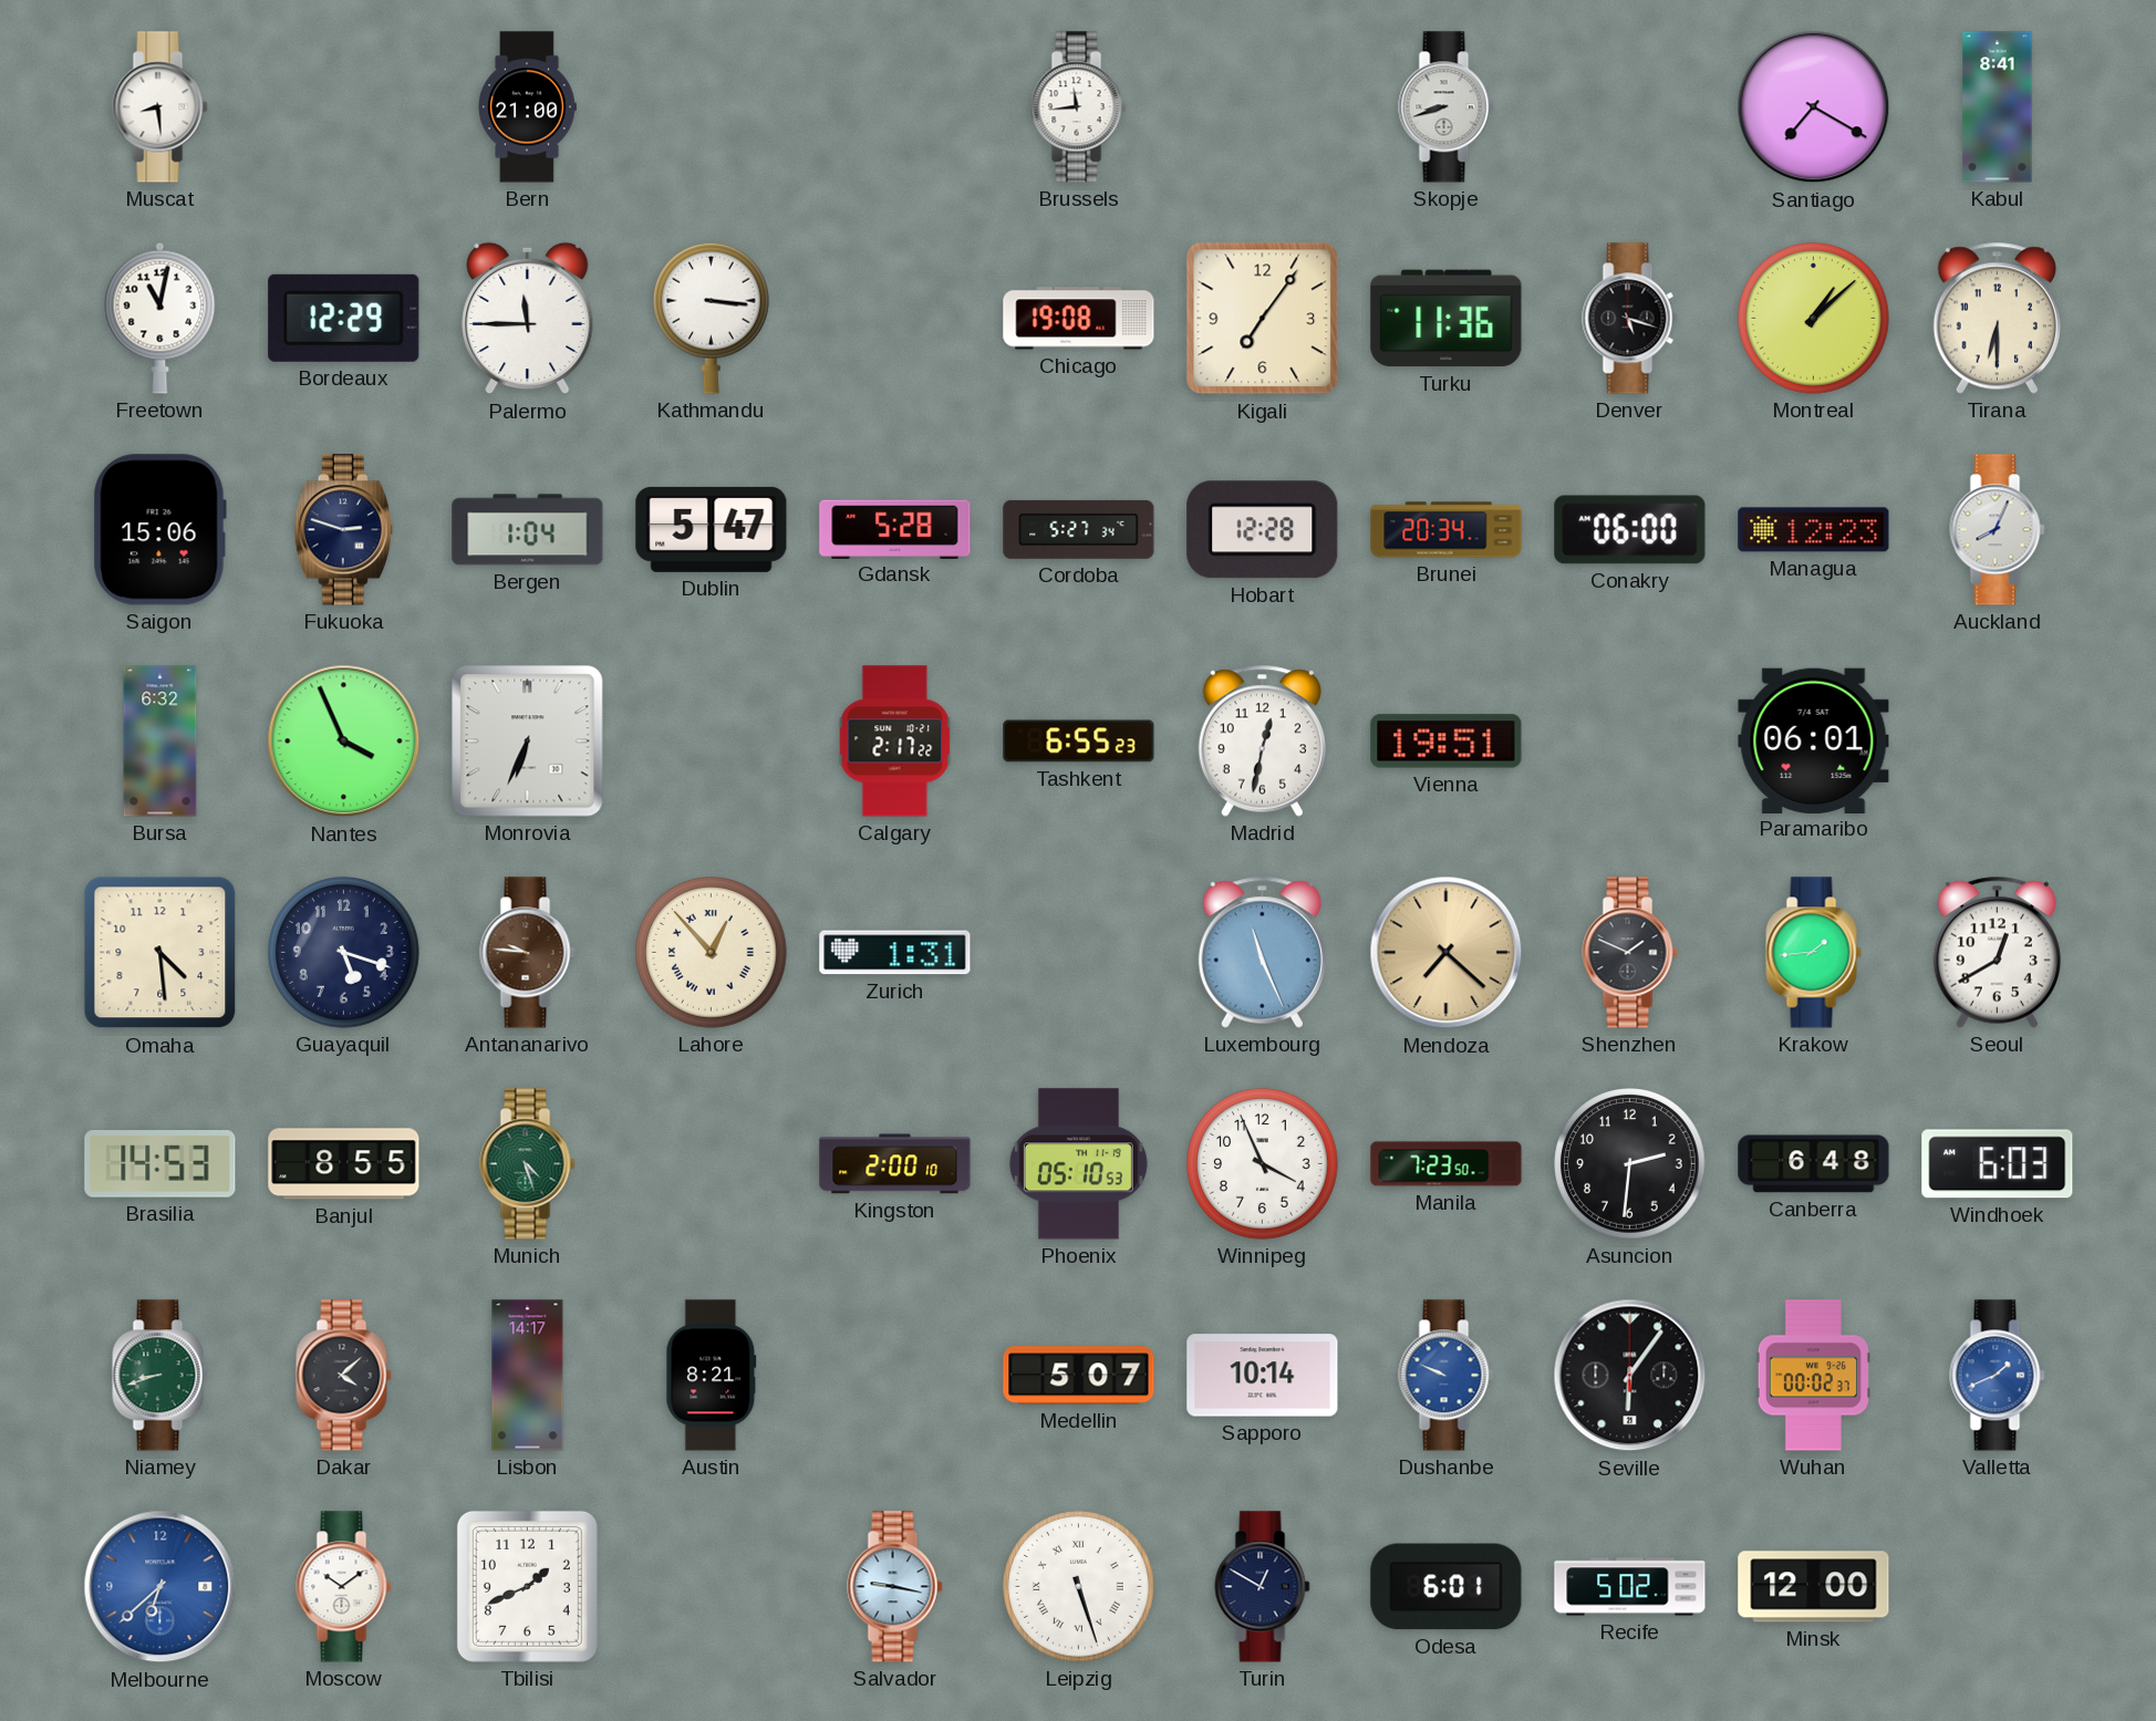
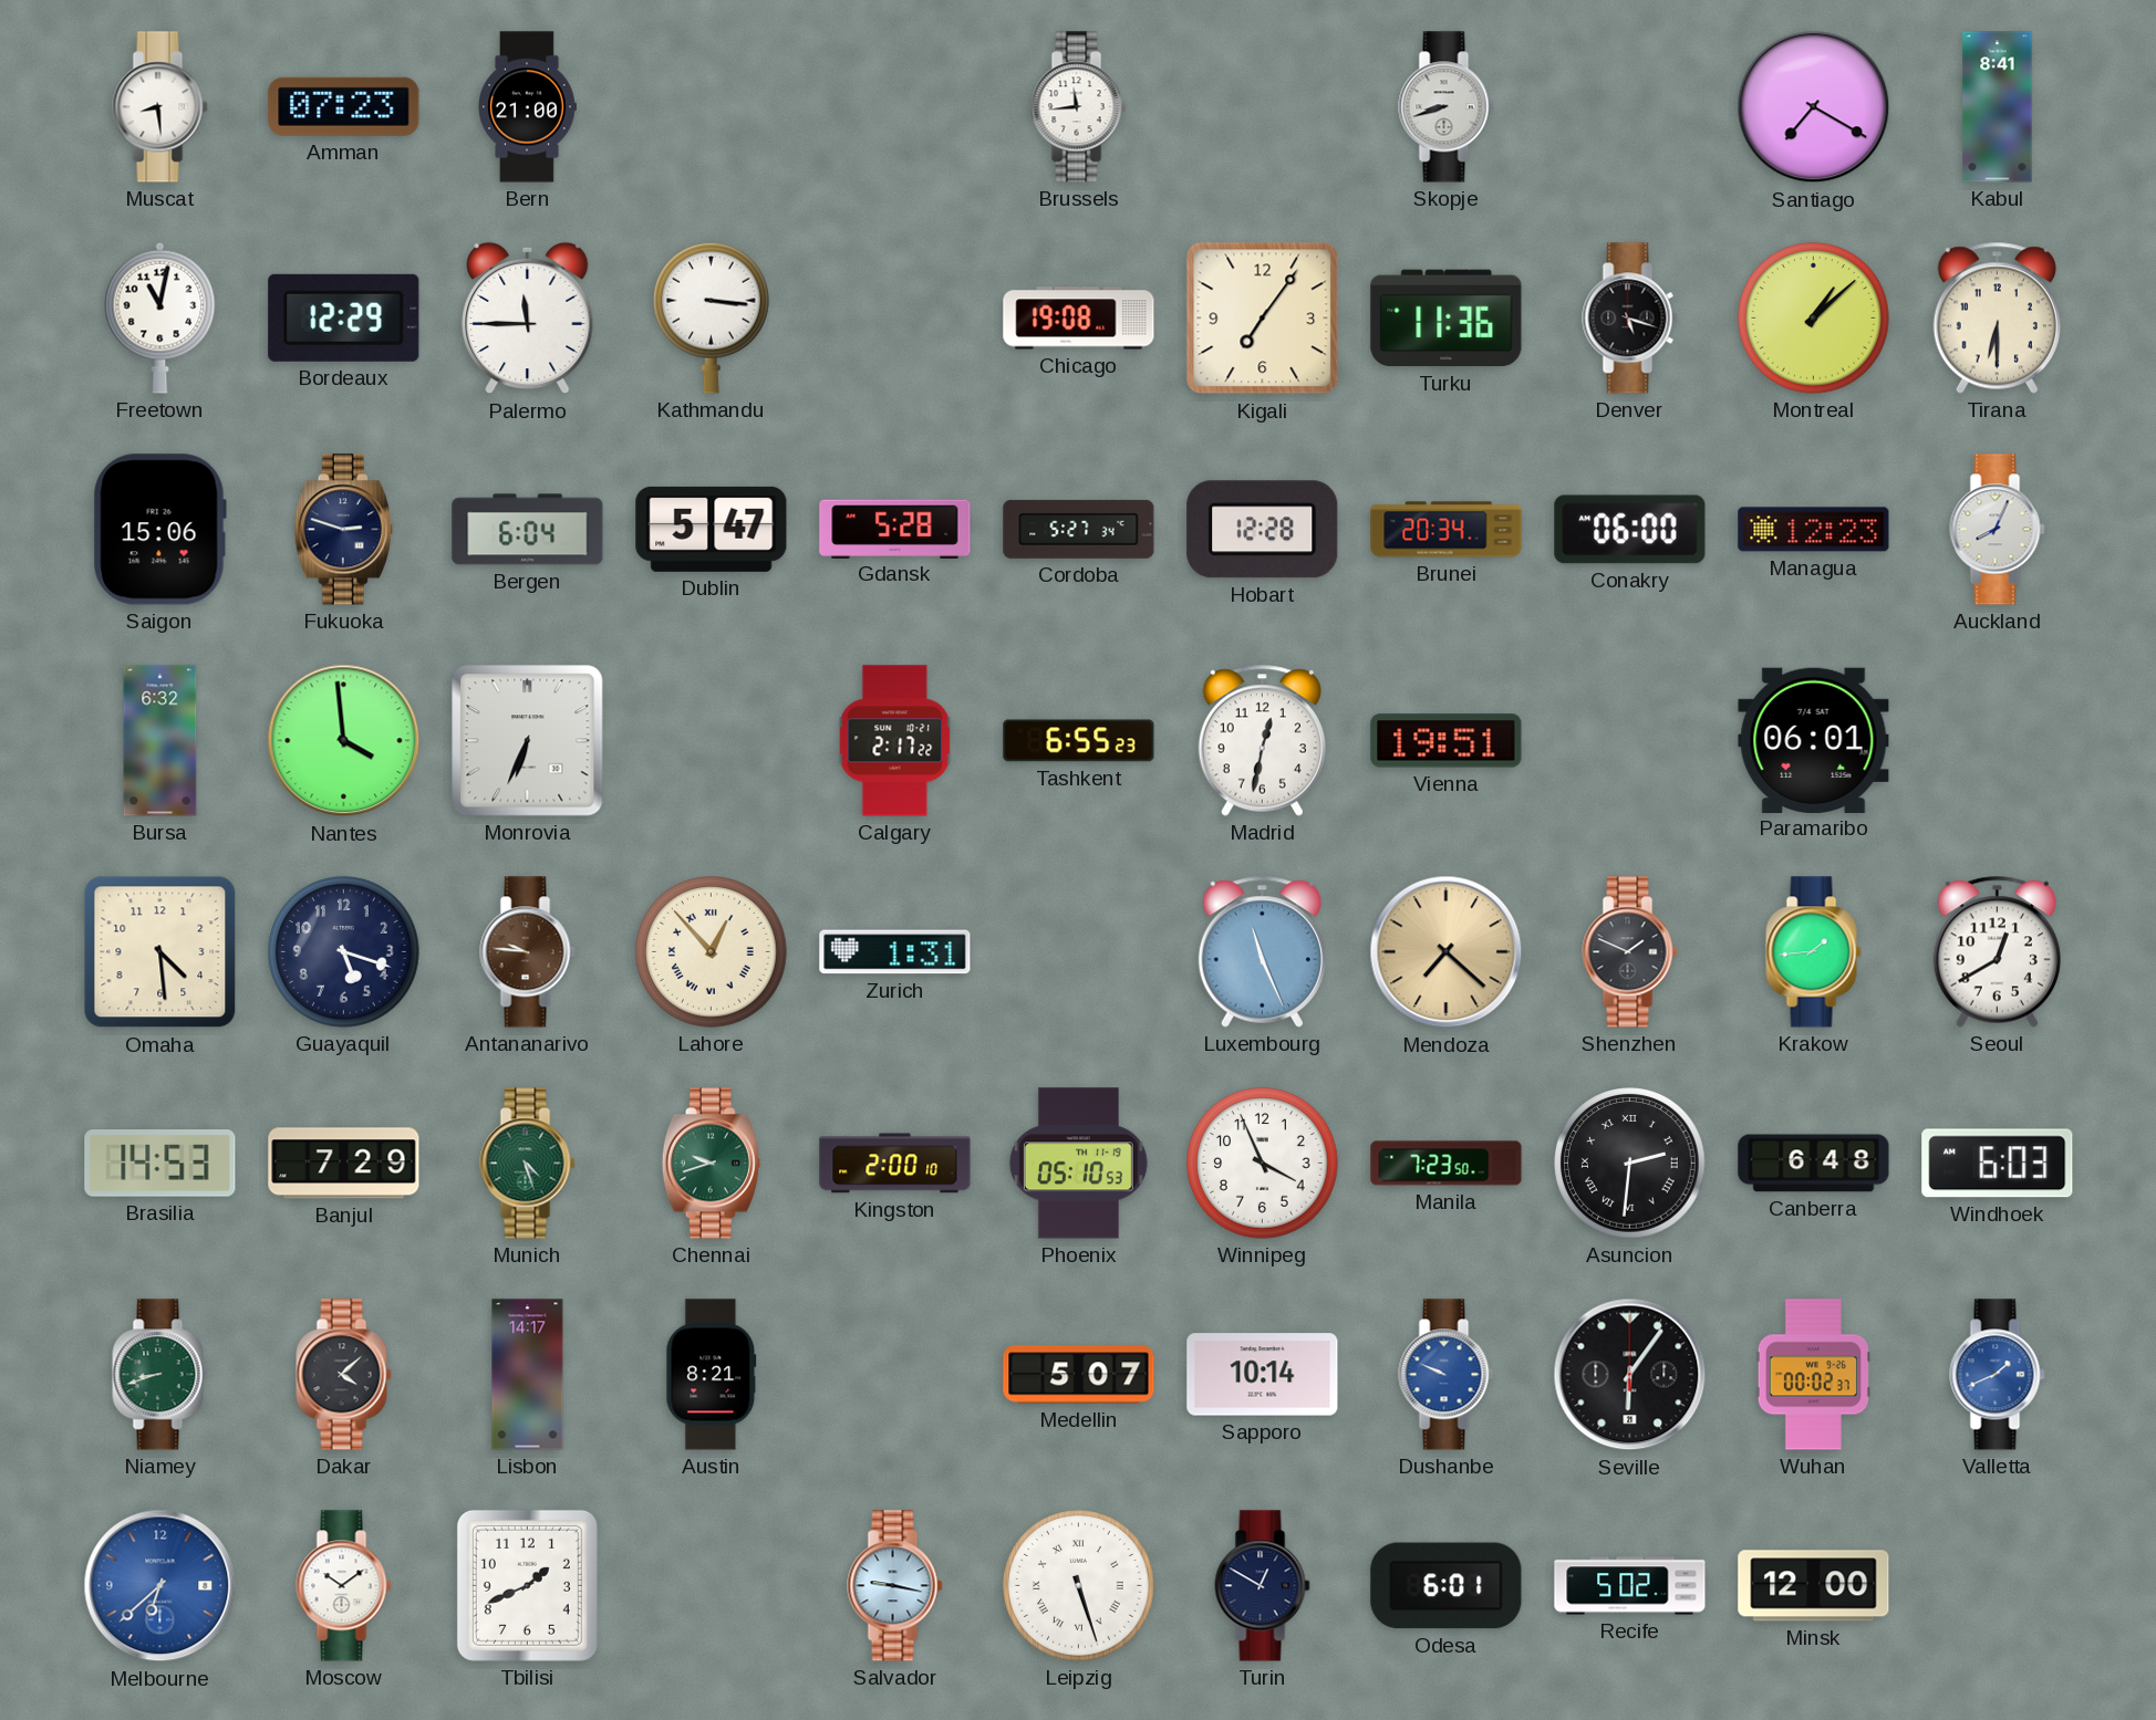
Amman: none -> 07:23 (344, 106)
Bergen: 1:04 -> 6:04 (528, 530)
Nantes: 3:56 -> 3:59 (344, 741)
Banjul: 8:55 -> 7:29 (344, 1164)
Chennai: none -> 9:42 (711, 1164)
Asuncion numerals: Arabic -> Roman (1630, 1164)
